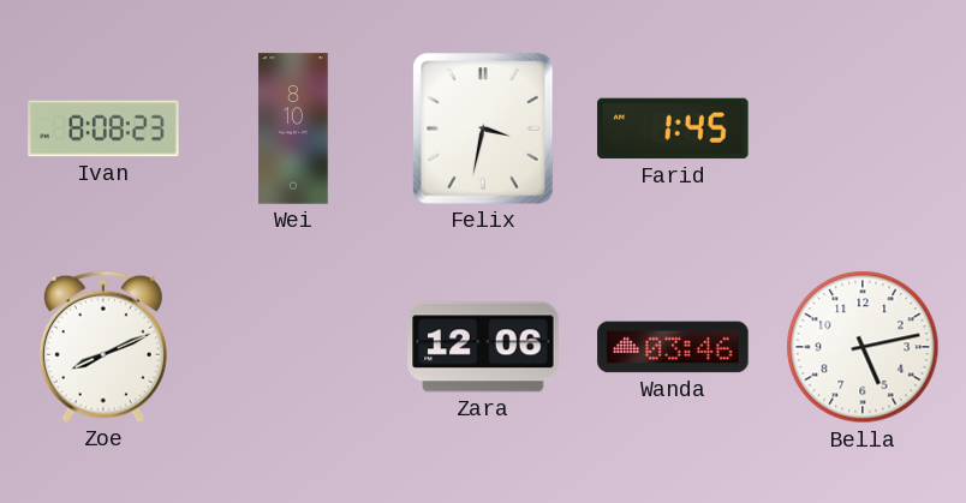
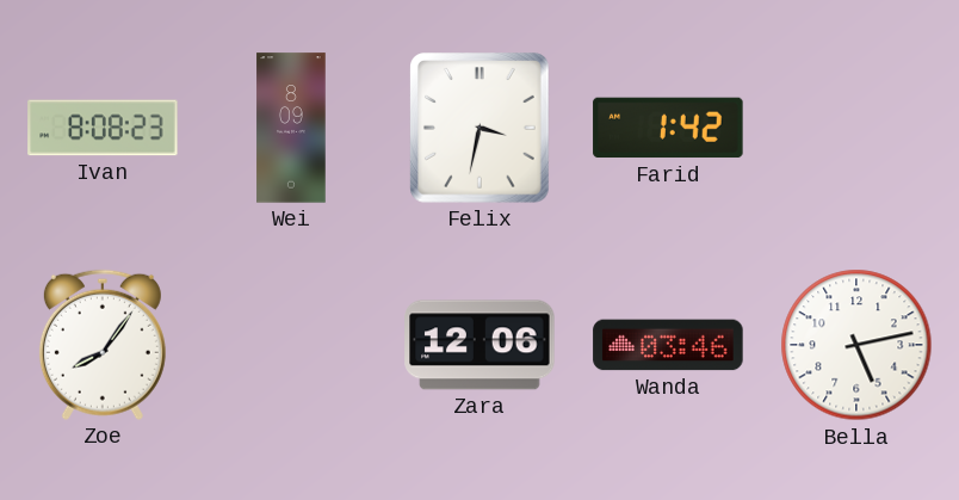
Wei: 8:10 -> 8:09 (291, 128)
Farid: 1:45 -> 1:42 (668, 128)
Zoe: 8:11 -> 8:06 (103, 345)
